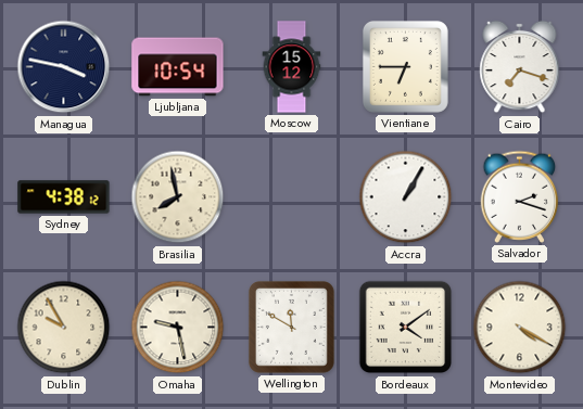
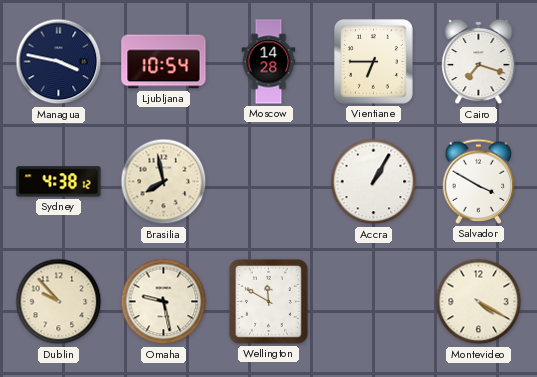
Moscow: 15:12 -> 14:28 (269, 62)
Salvador: 2:18 -> 3:50 (479, 181)
Dublin: 9:55 -> 9:53 (59, 302)
Bordeaux: 4:09 -> none (406, 328)
